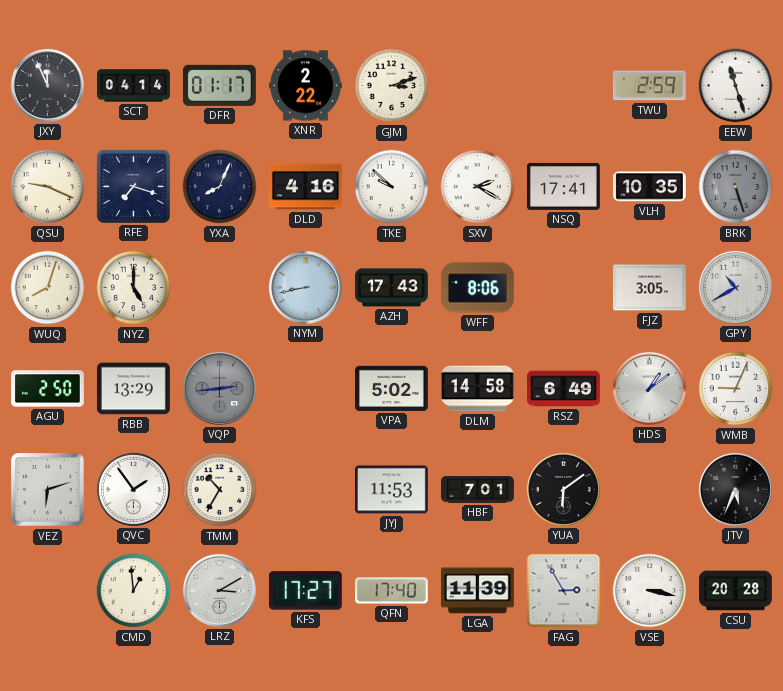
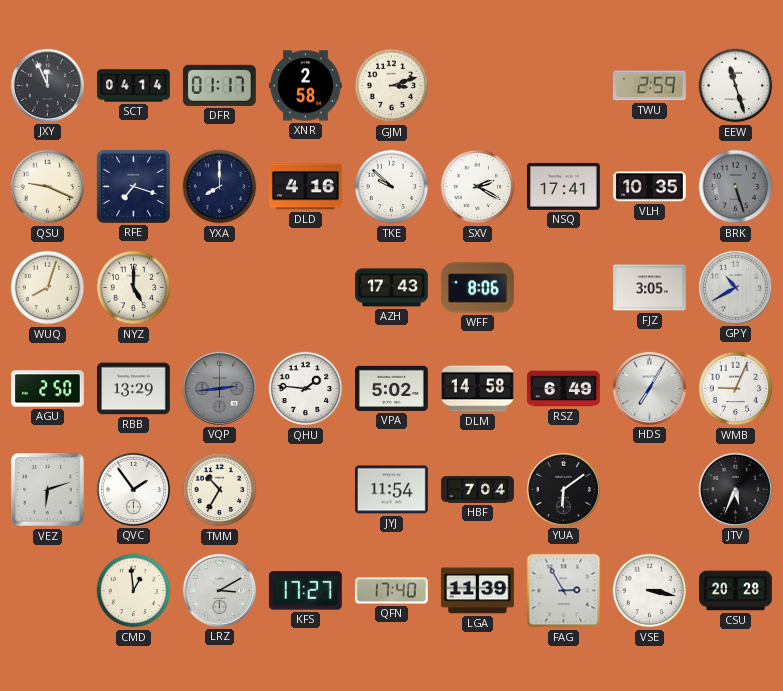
XNR: 2:22 -> 2:58 (306, 86)
YXA: 8:04 -> 8:00 (220, 187)
NYM: 8:43 -> none (305, 287)
QHU: none -> 1:46 (306, 389)
HDS: 1:09 -> 7:05 (649, 388)
JYJ: 11:53 -> 11:54 (392, 490)
HBF: 7:01 -> 7:04 (478, 490)
